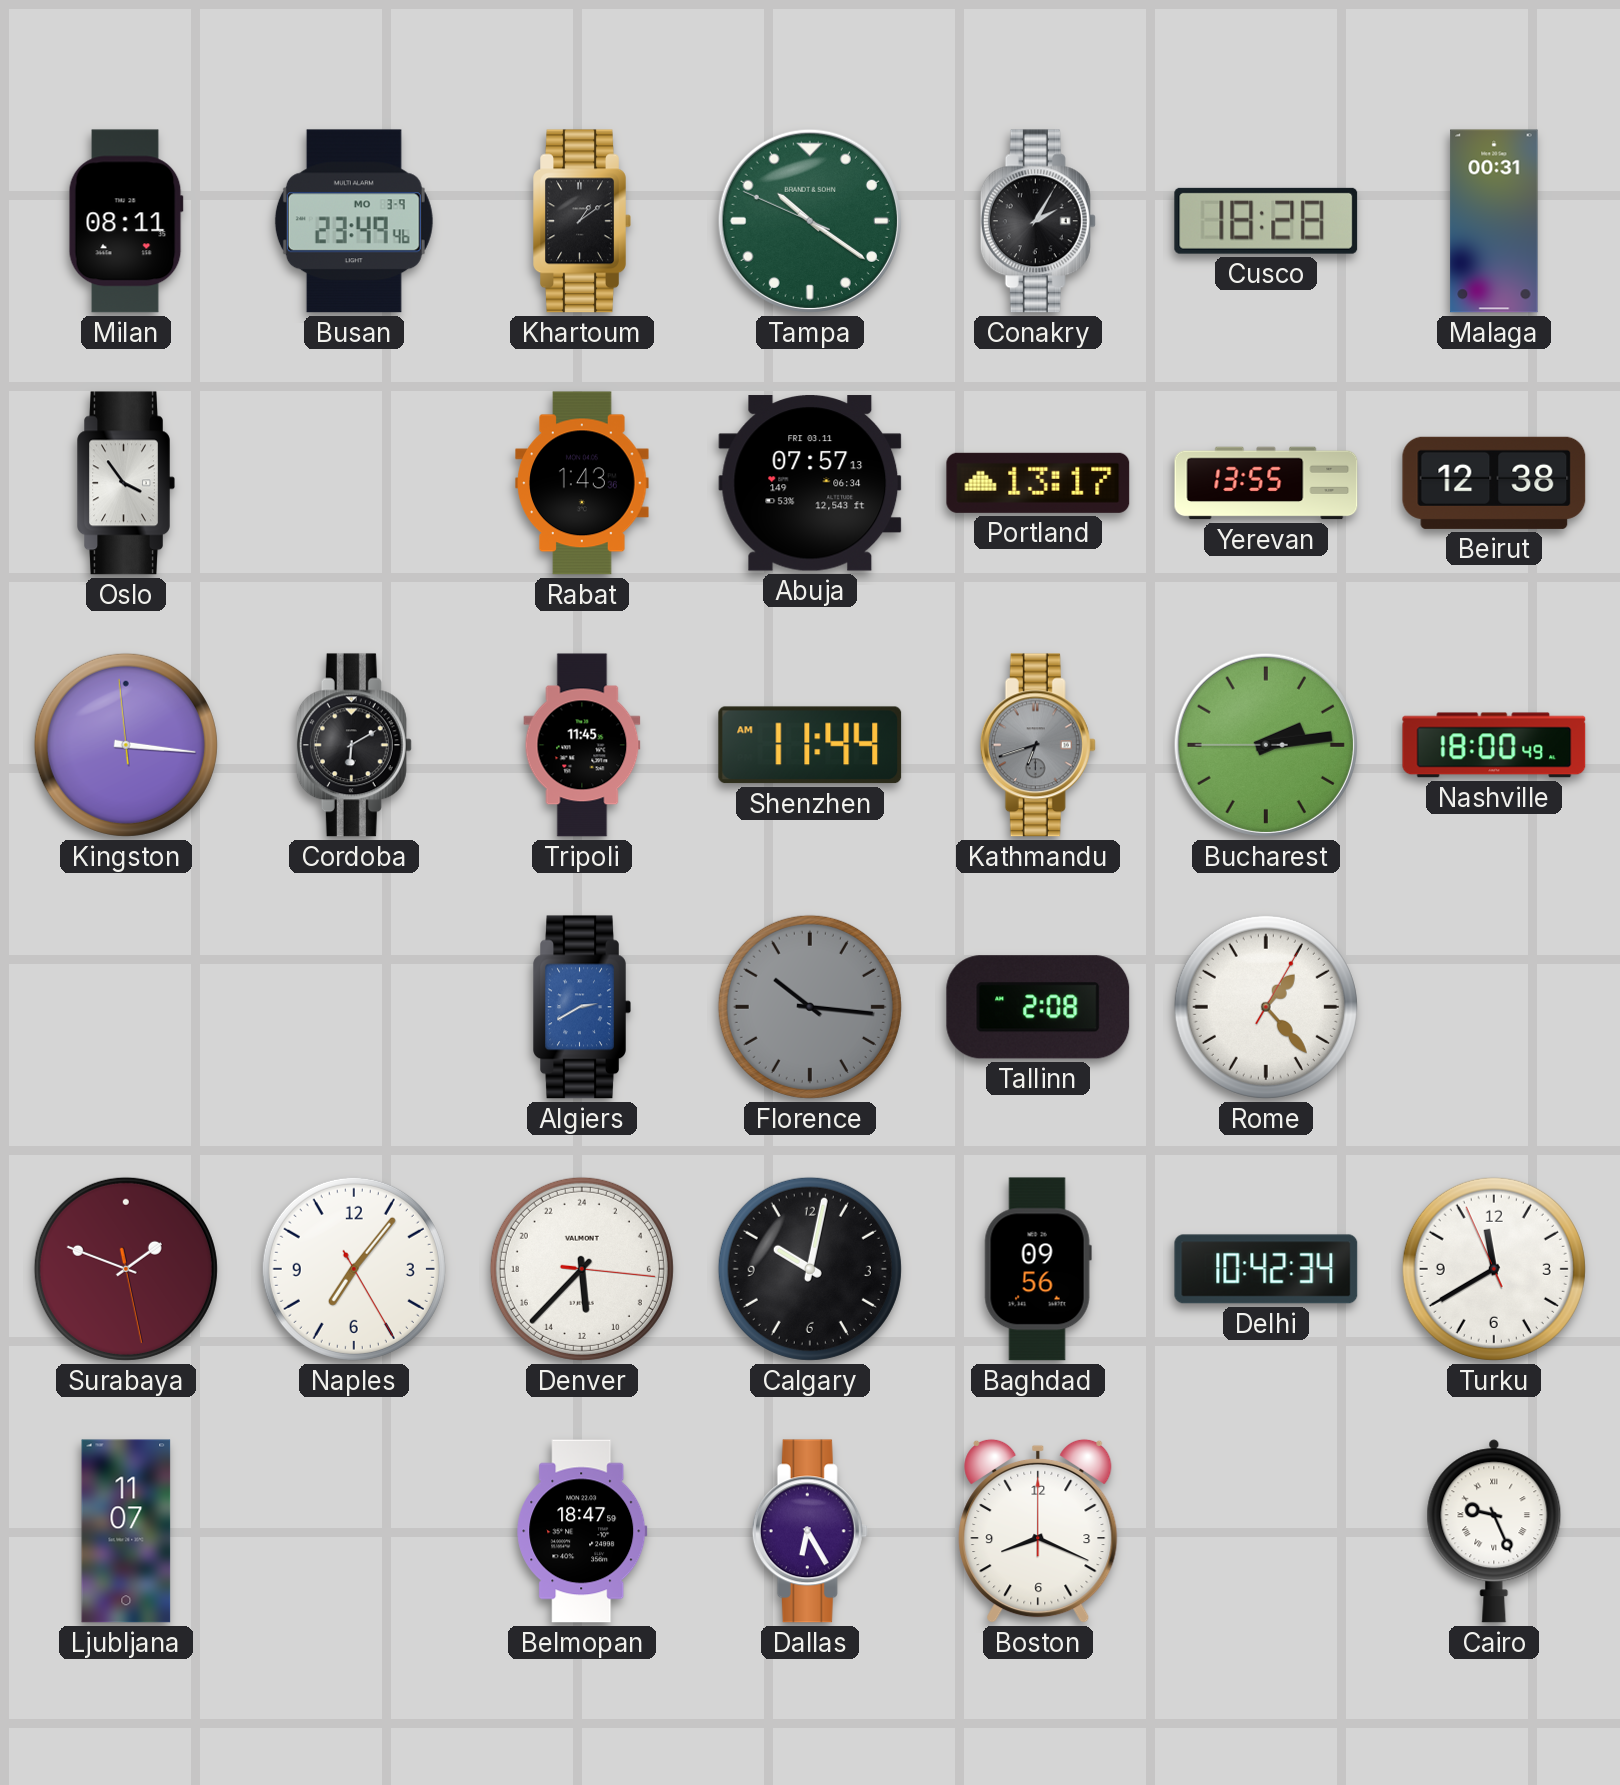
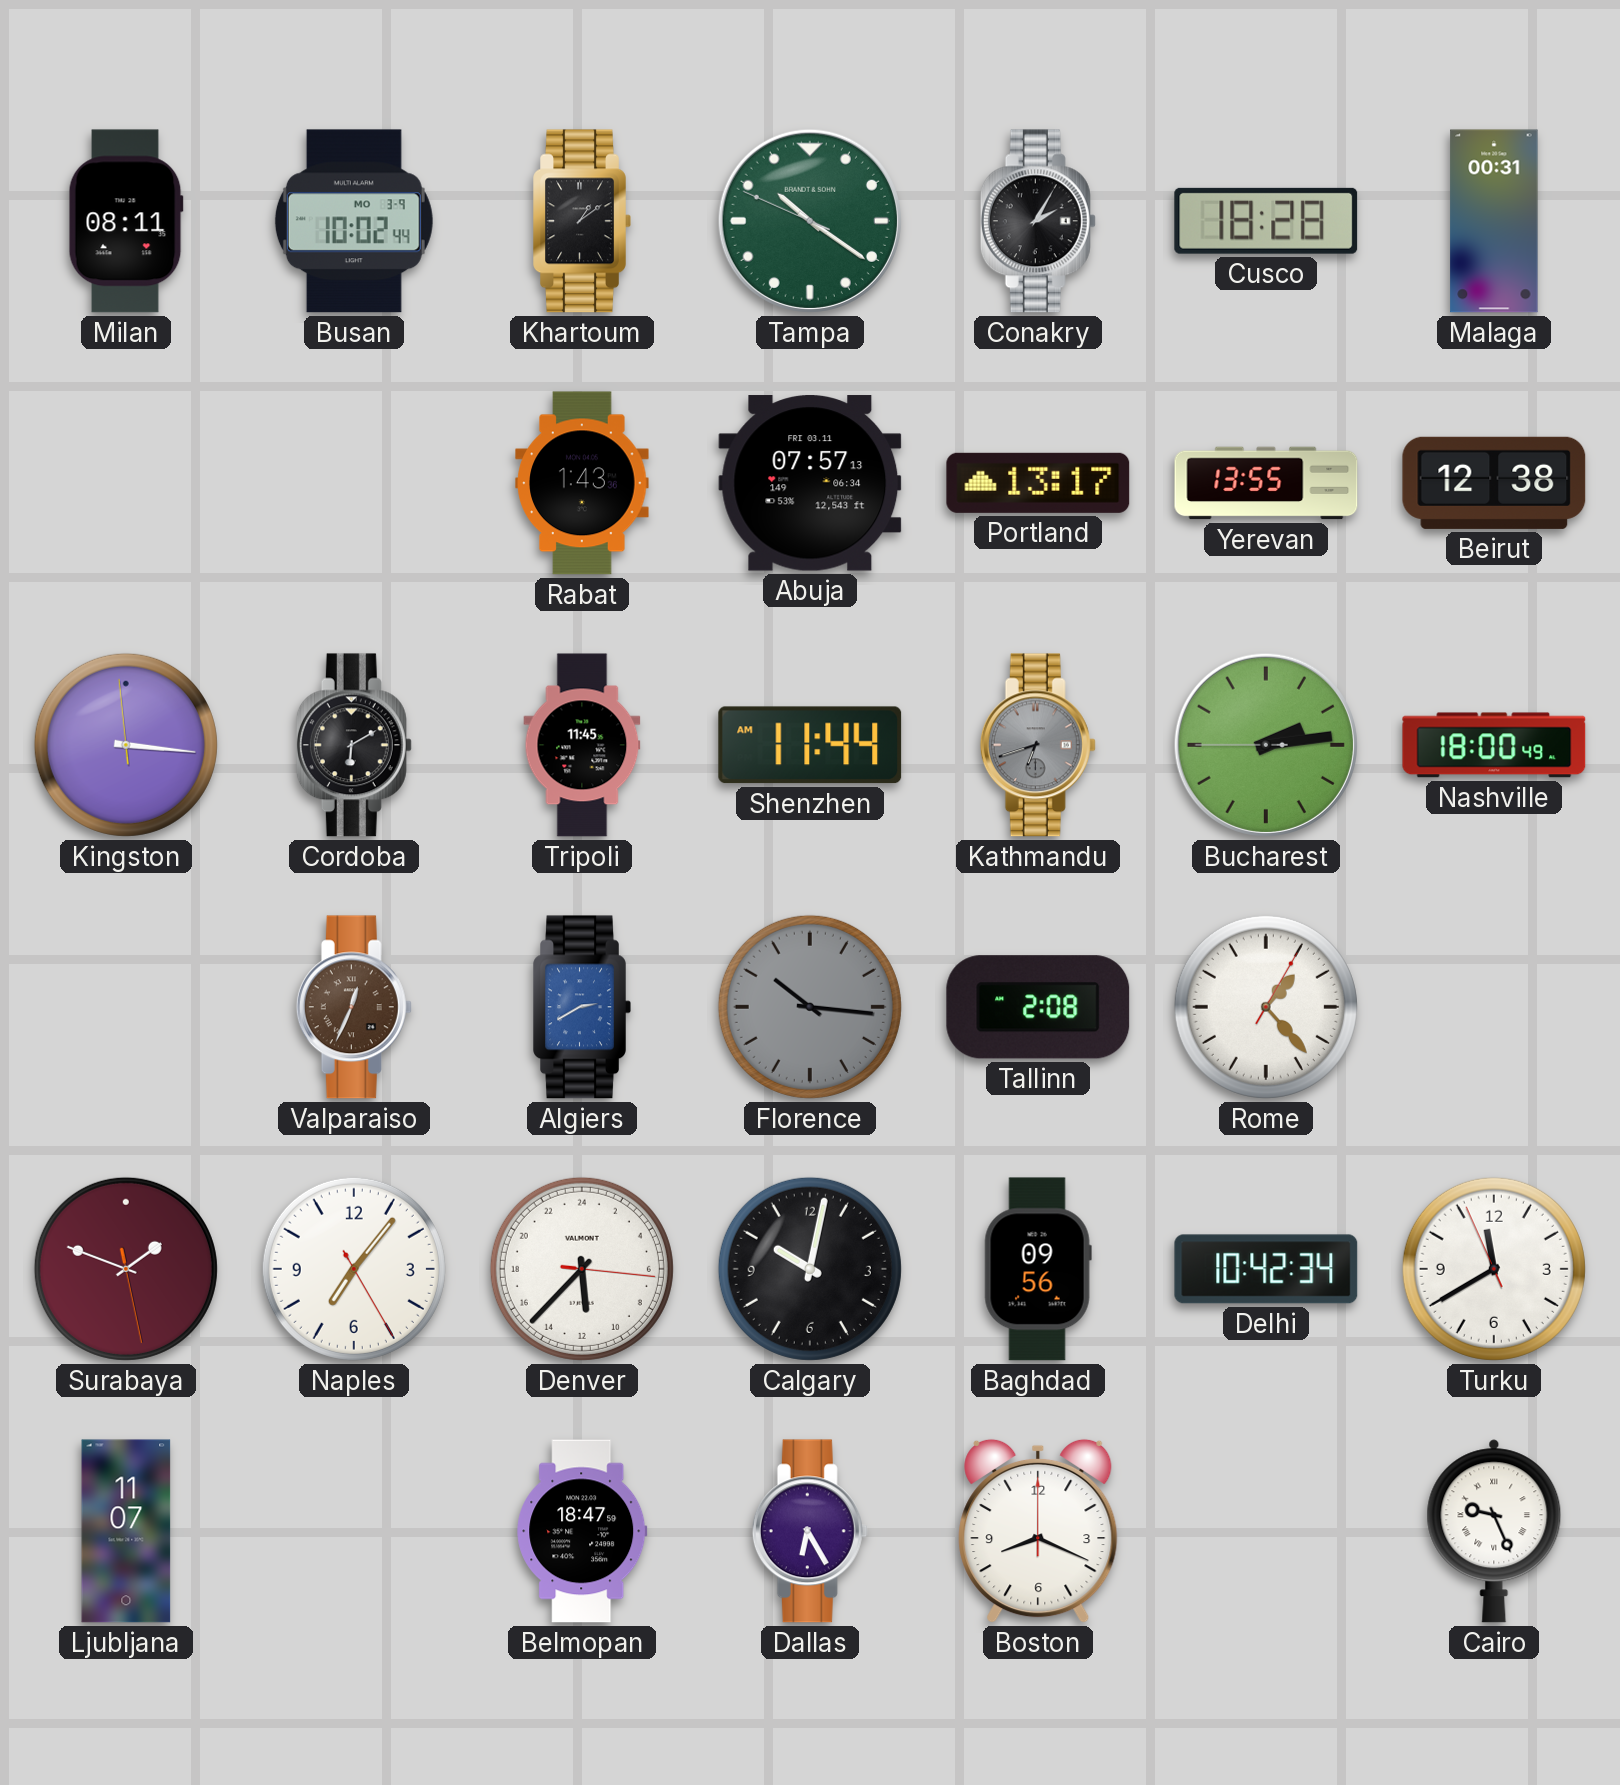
Busan: 23:49 -> 10:02 (354, 221)
Oslo: 3:54 -> none (126, 483)
Valparaiso: none -> 12:34 (354, 1007)
